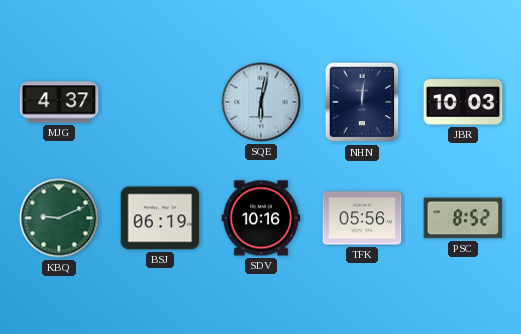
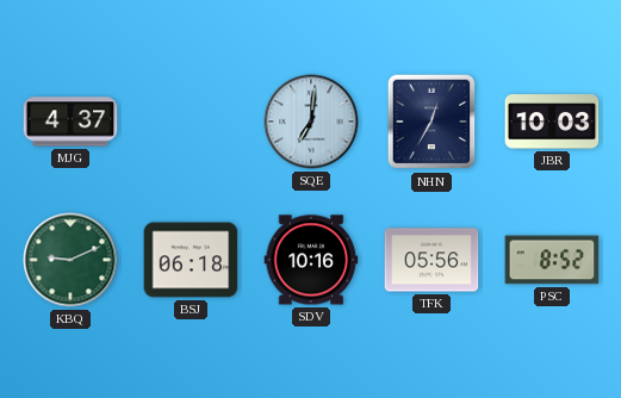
SQE: 6:02 -> 7:01 (311, 122)
NHN: 12:01 -> 12:35 (431, 122)
BSJ: 06:19 -> 06:18 (191, 260)
